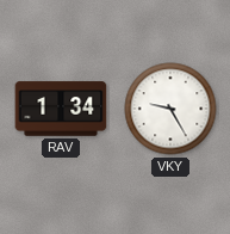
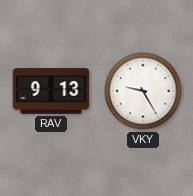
RAV: 1:34 -> 9:13 (51, 91)
